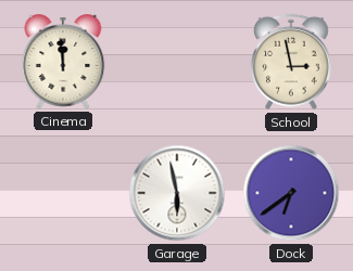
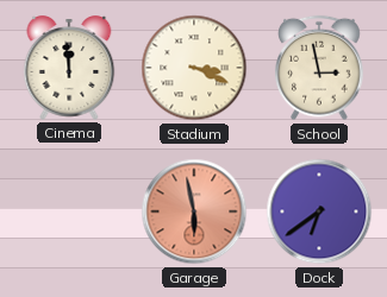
Stadium: none -> 3:19 (194, 68)
Garage dial: white -> salmon (194, 211)
